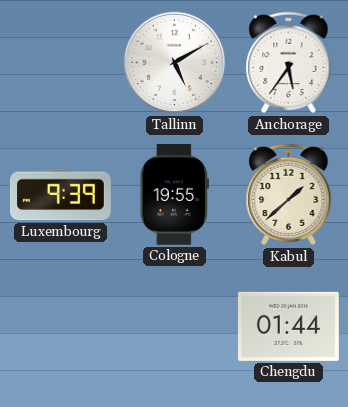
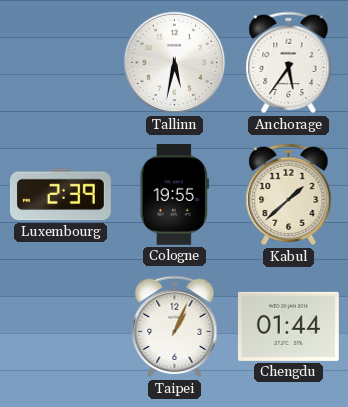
Tallinn: 5:10 -> 5:32 (175, 63)
Luxembourg: 9:39 -> 2:39 (60, 195)
Taipei: none -> 1:04 (175, 327)
